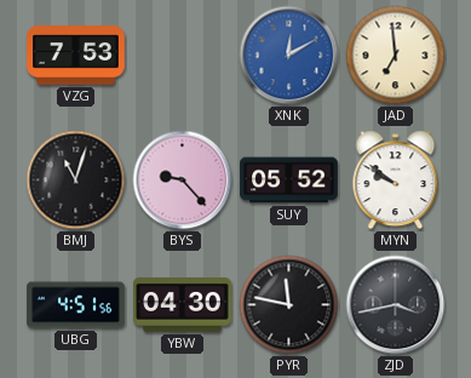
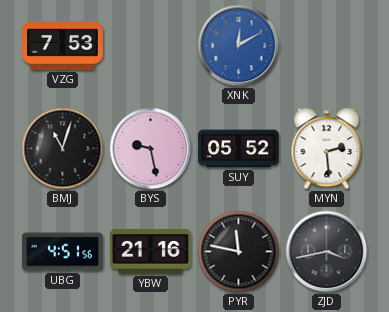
JAD: 6:59 -> none (396, 56)
BYS: 9:23 -> 9:28 (151, 149)
MYN: 9:51 -> 2:29 (327, 149)
YBW: 04:30 -> 21:16 (151, 252)
